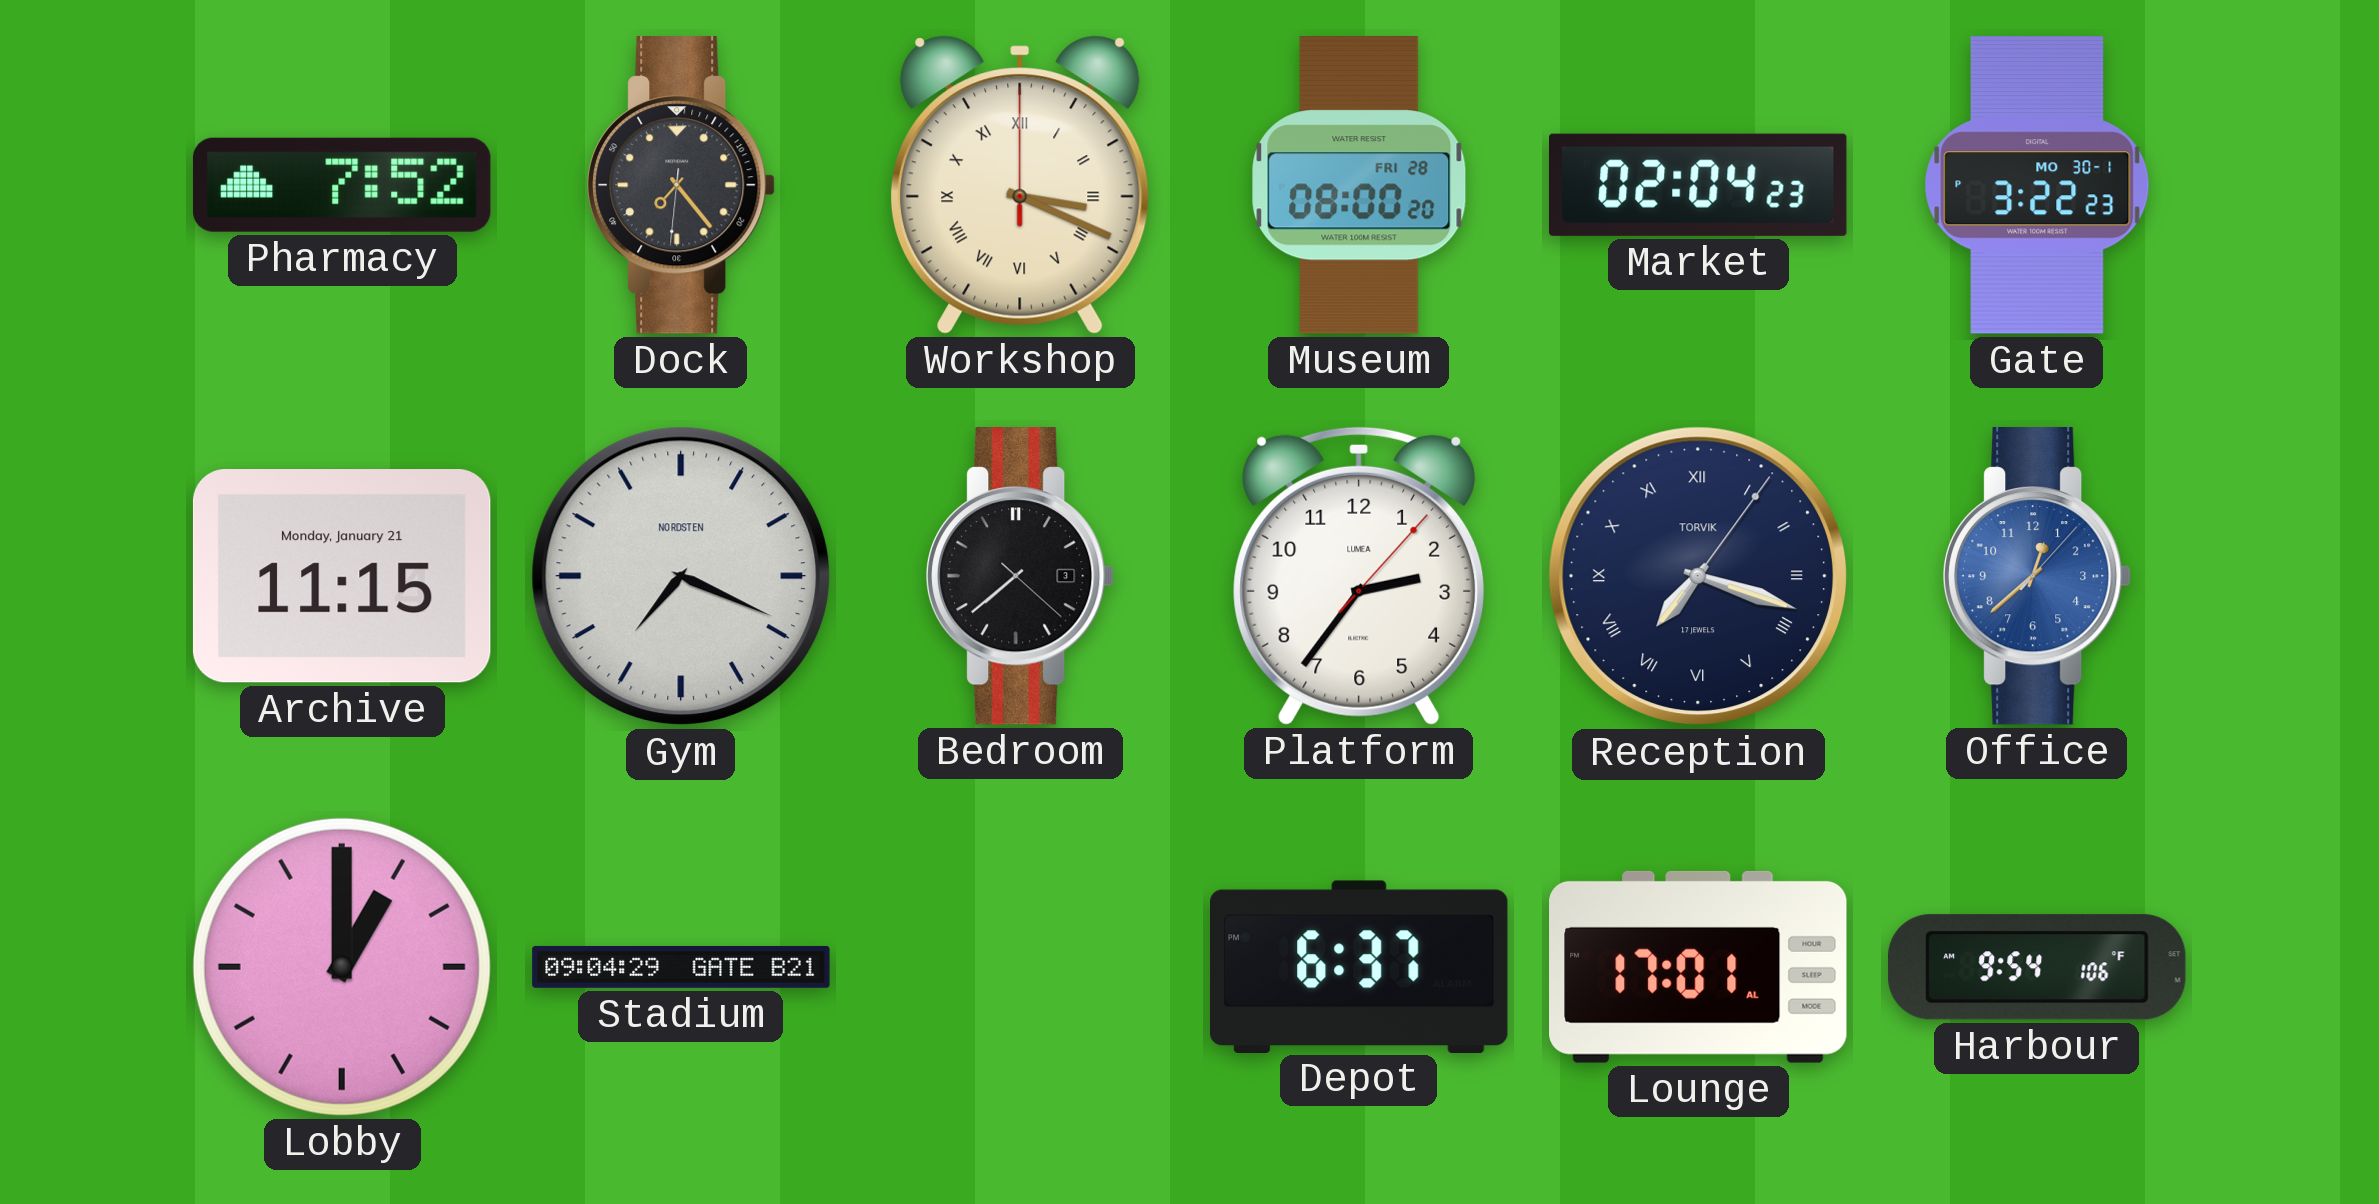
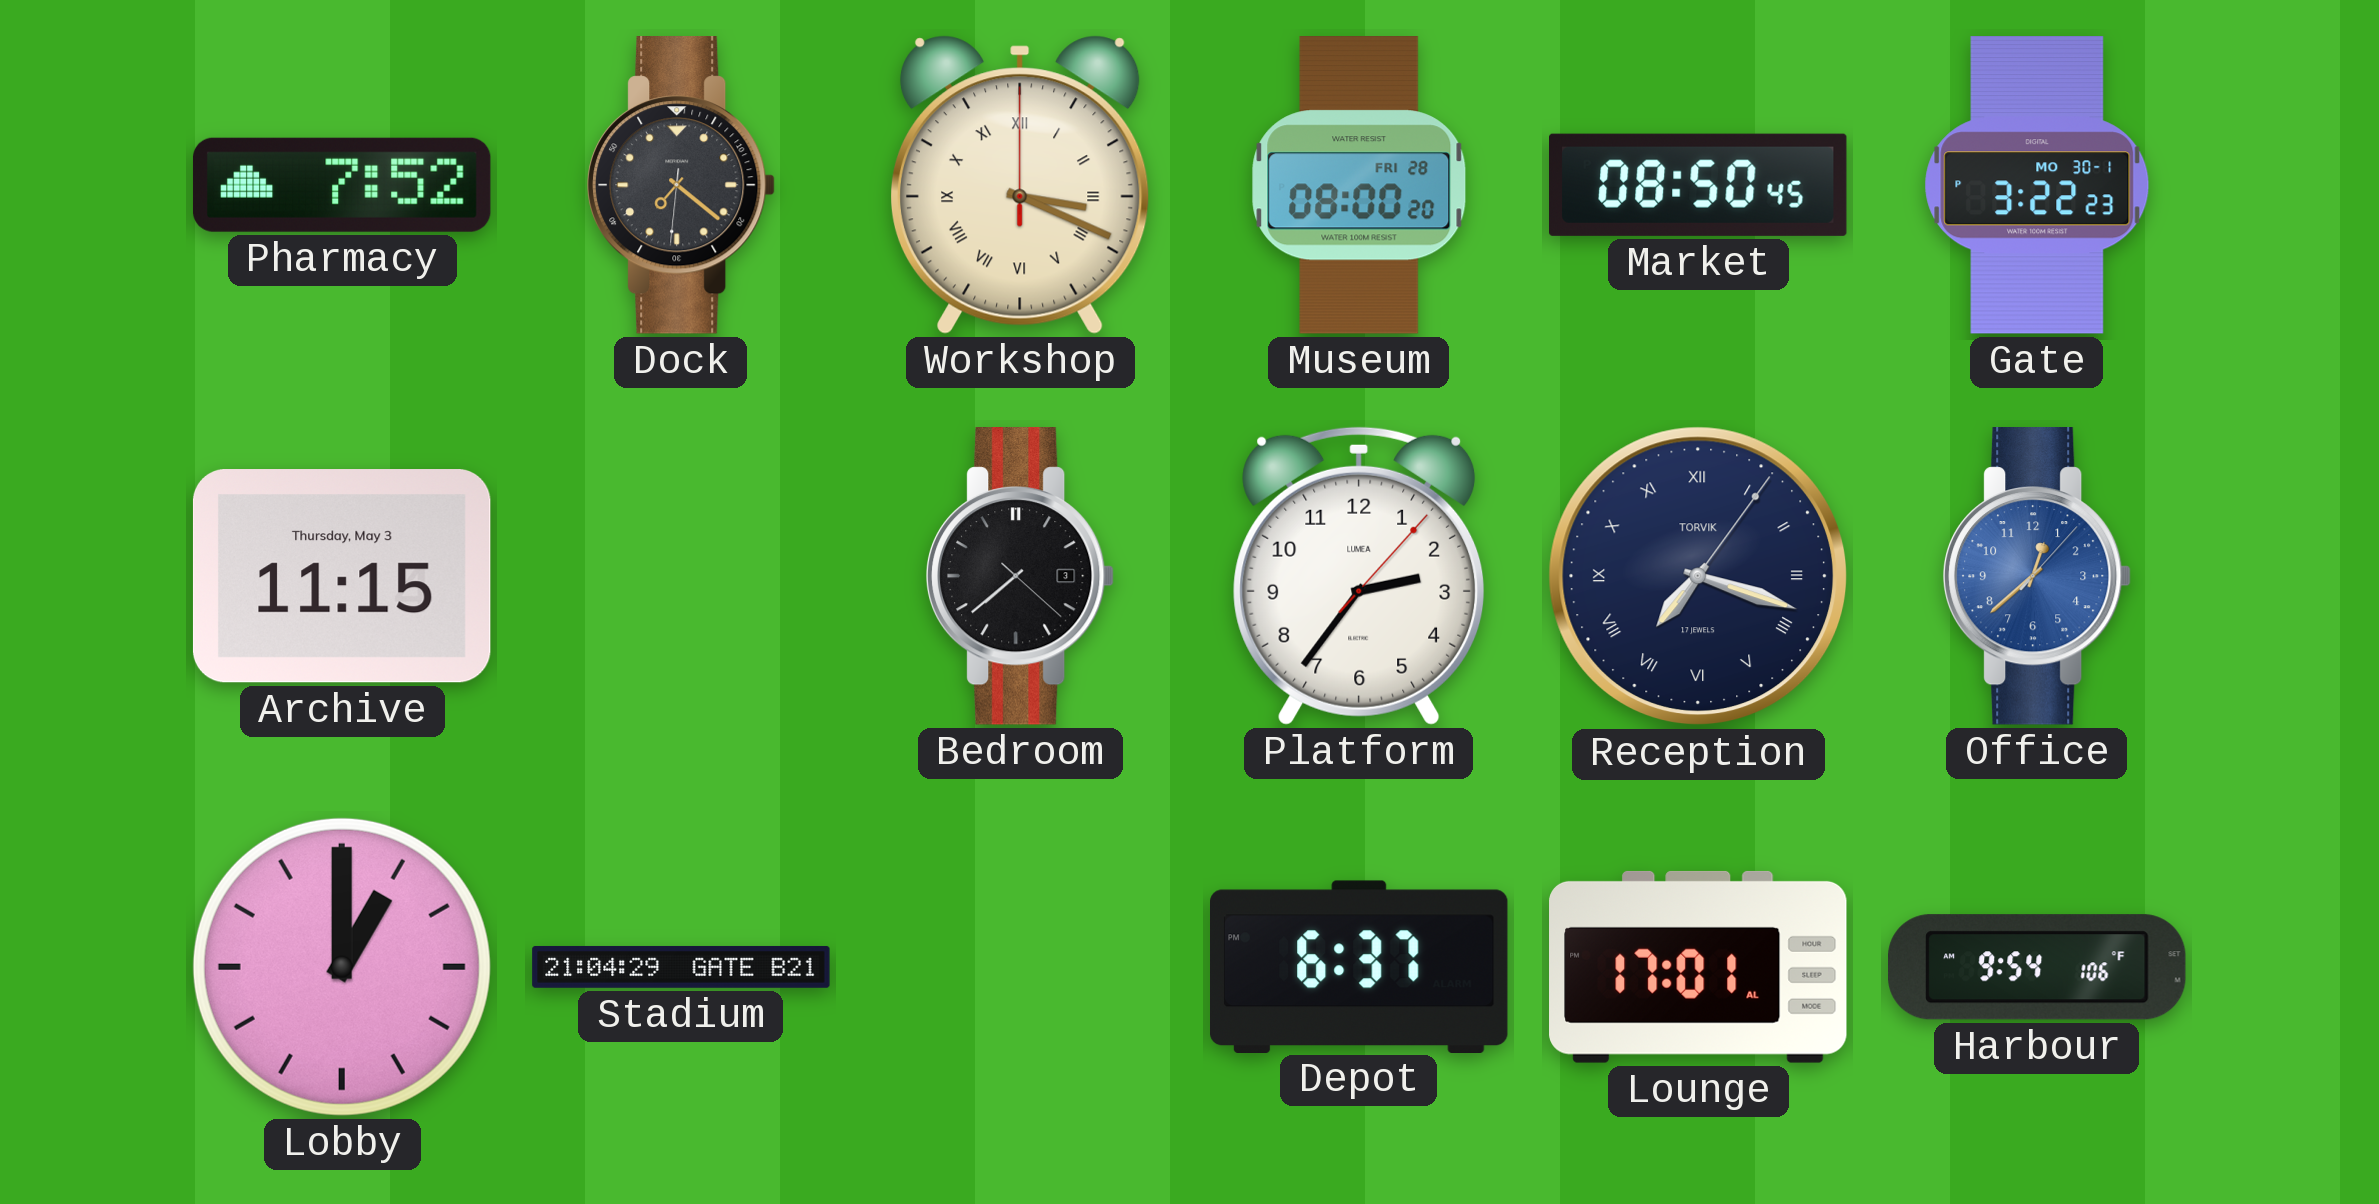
Dock: 7:23 -> 7:21 (682, 186)
Market: 02:04 -> 08:50 (1699, 185)
Archive date: Monday, January 21 -> Thursday, May 3 (342, 576)
Gym: 7:19 -> none (681, 576)
Stadium: 09:04 -> 21:04 (681, 967)
